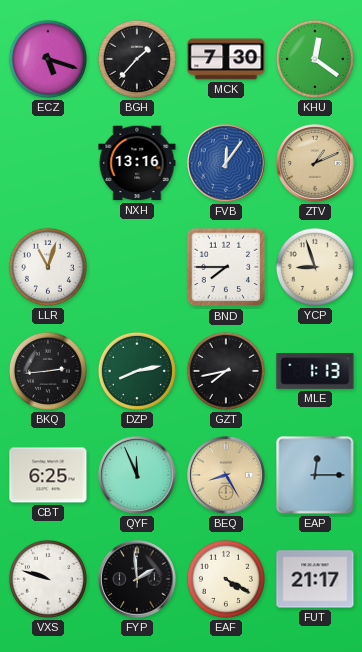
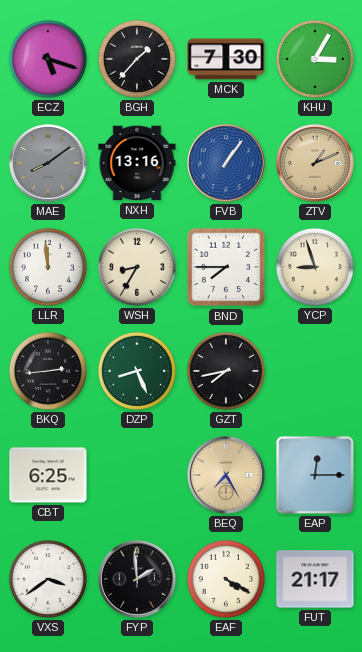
KHU: 12:21 -> 3:05 (315, 59)
MAE: none -> 8:09 (48, 163)
FVB: 12:06 -> 1:06 (226, 163)
LLR: 11:03 -> 11:59 (48, 267)
WSH: none -> 8:35 (137, 267)
DZP: 8:13 -> 8:26 (137, 371)
MLE: 1:13 -> none (315, 372)
QYF: 11:56 -> none (137, 475)
BEQ: 8:25 -> 7:25 (226, 475)
VXS: 9:48 -> 3:39 (48, 579)
